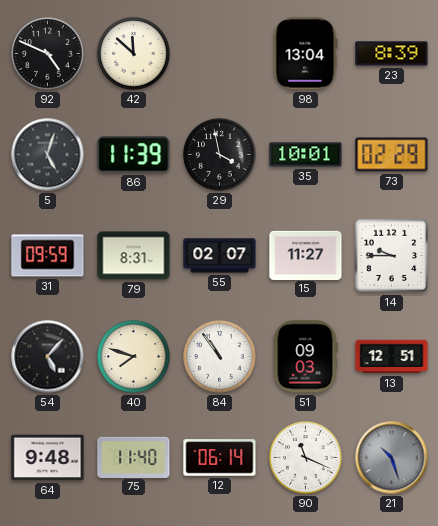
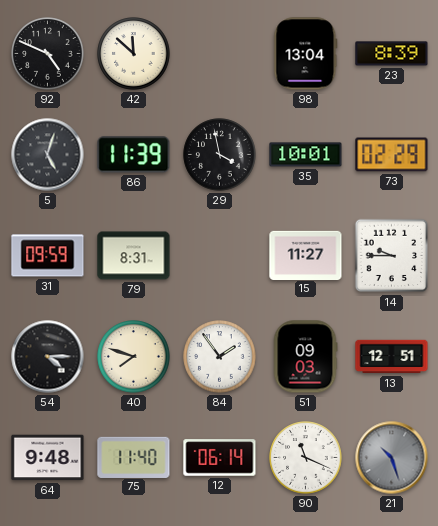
55: 02:07 -> none (220, 256)
54: 5:07 -> 4:15 (48, 357)
84: 10:54 -> 1:54 (220, 357)
